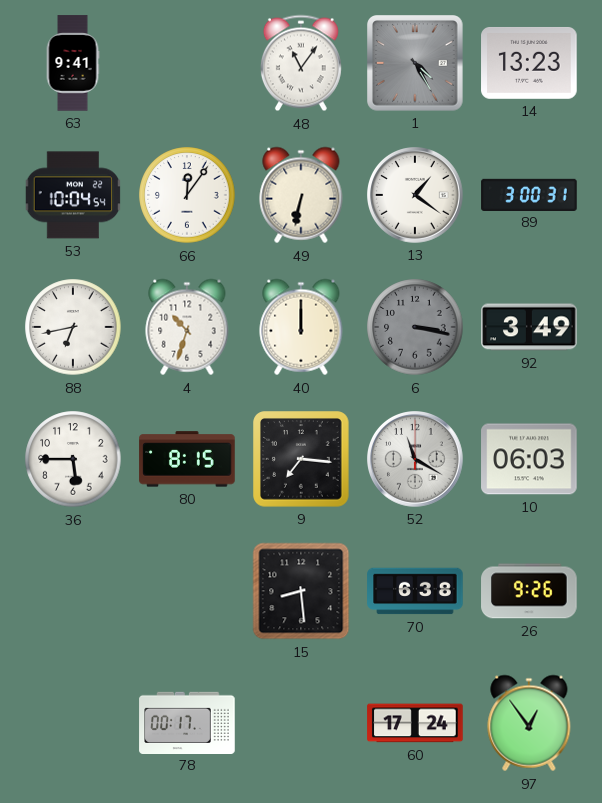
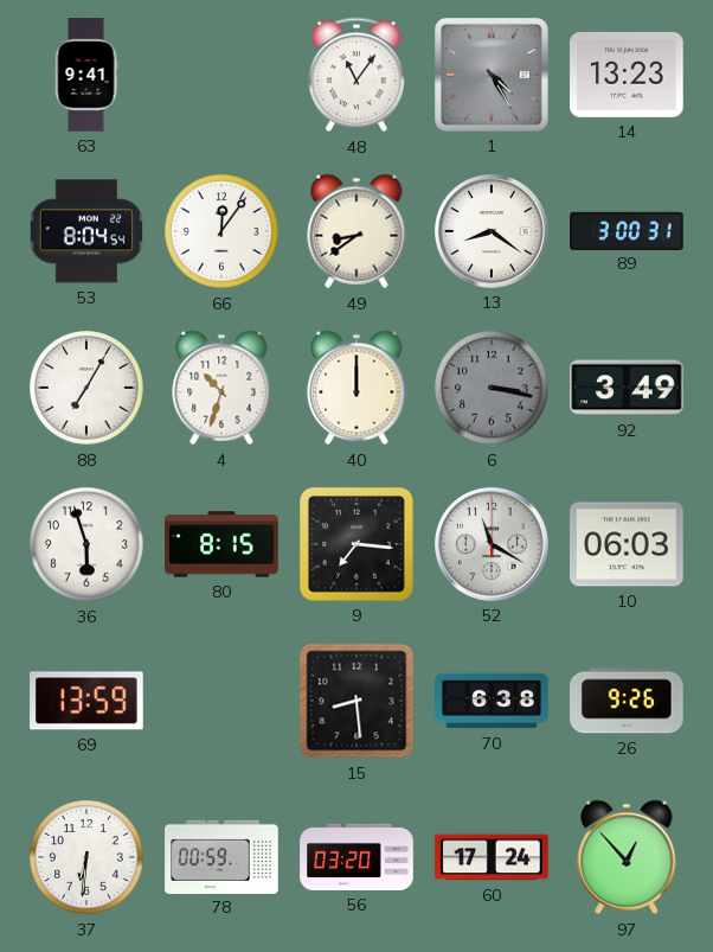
53: 10:04 -> 8:04 (86, 231)
49: 6:32 -> 8:39 (356, 231)
13: 1:21 -> 8:21 (493, 232)
88: 6:43 -> 7:05 (86, 388)
36: 5:45 -> 5:57 (86, 544)
69: none -> 13:59 (86, 701)
37: none -> 6:31 (86, 857)
78: 00:17 -> 00:59 (221, 856)
56: none -> 03:20 (356, 857)
97: 12:54 -> 12:53 (627, 857)
